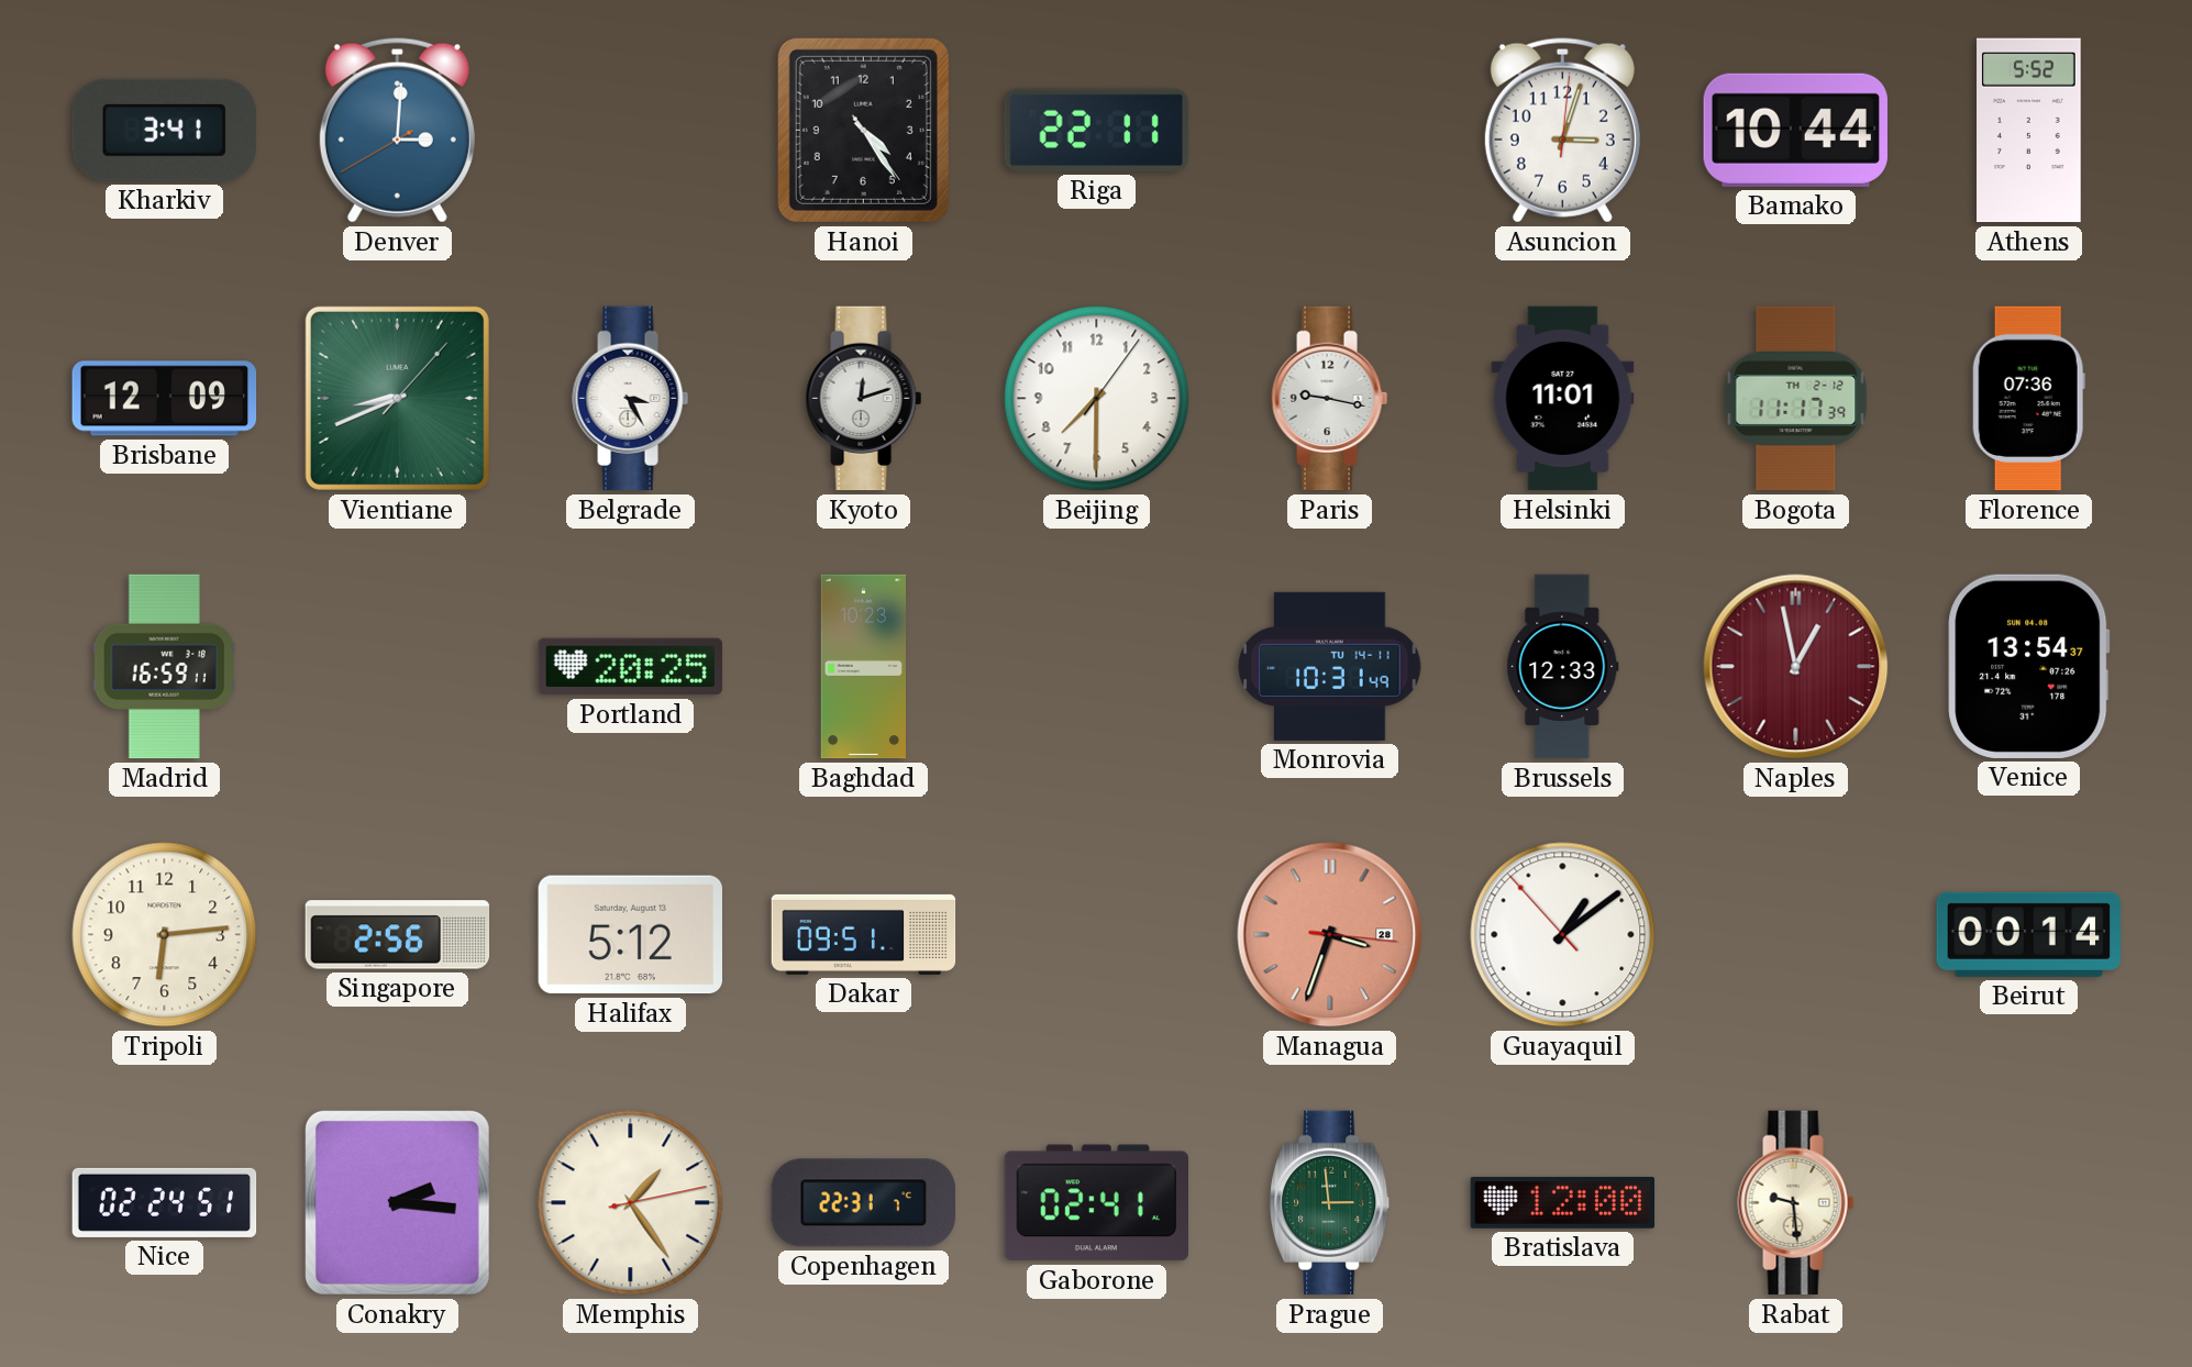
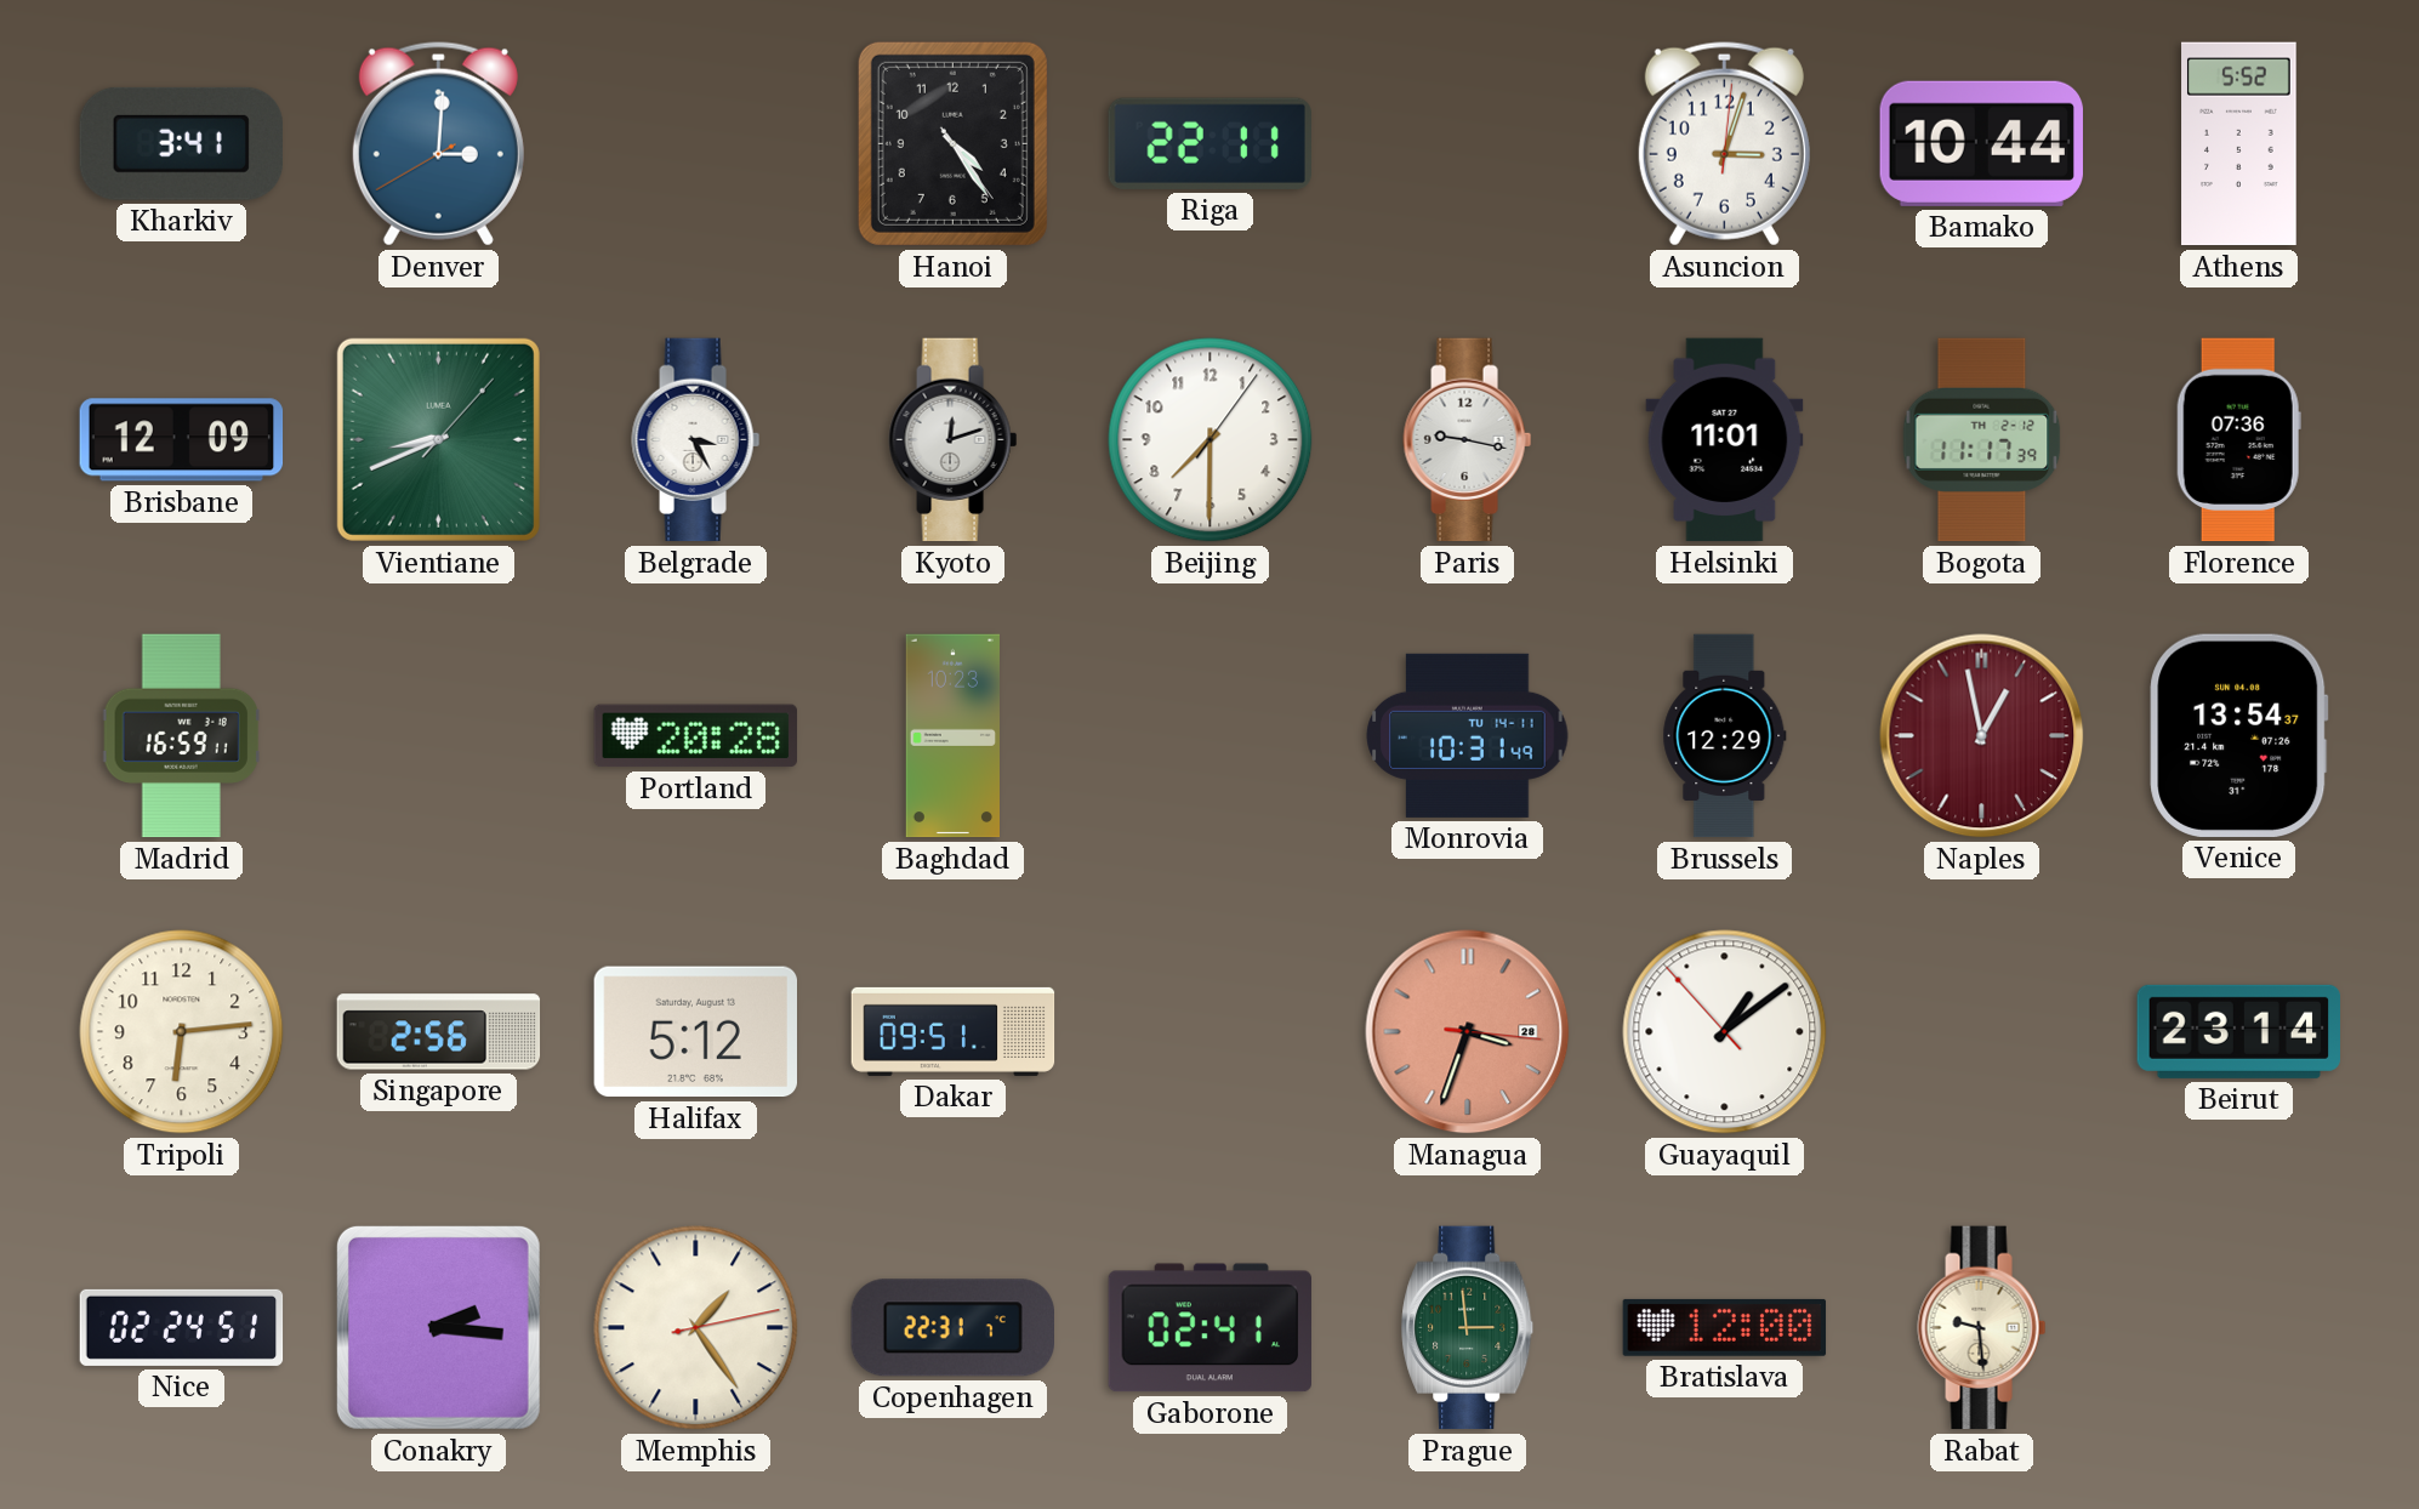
Portland: 20:25 -> 20:28 (695, 736)
Brussels: 12:33 -> 12:29 (1725, 736)
Beirut: 00:14 -> 23:14 (2238, 1031)
